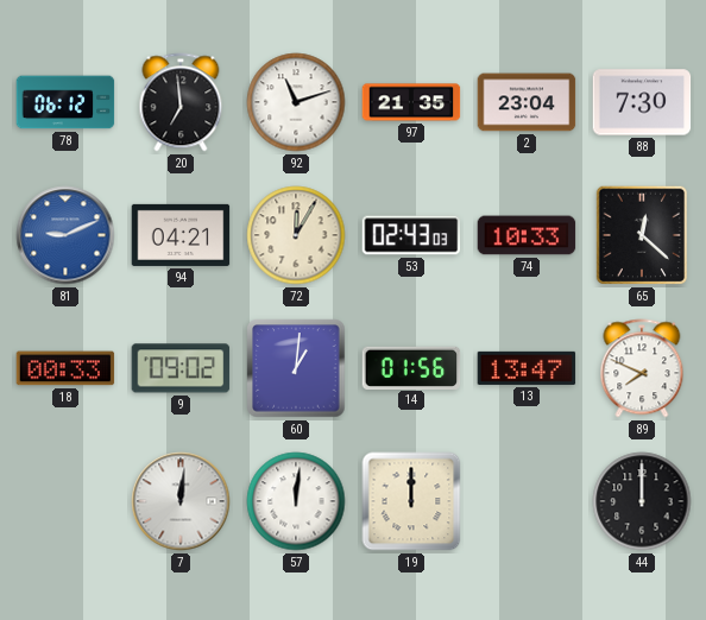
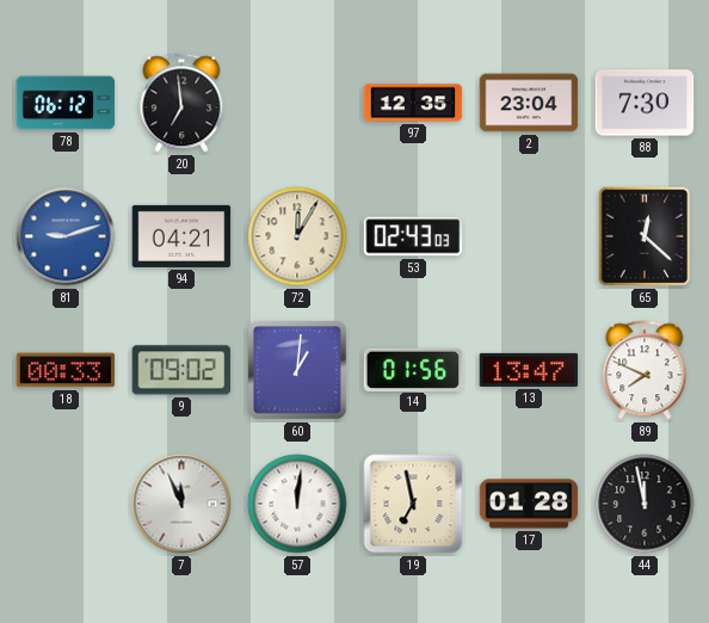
92: 11:12 -> none (296, 102)
97: 21:35 -> 12:35 (413, 103)
81: 9:11 -> 9:12 (66, 236)
74: 10:33 -> none (527, 235)
7: 12:01 -> 11:56 (181, 504)
19: 12:00 -> 6:58 (413, 504)
17: none -> 01:28 (529, 504)
44: 12:00 -> 11:58 (645, 504)
